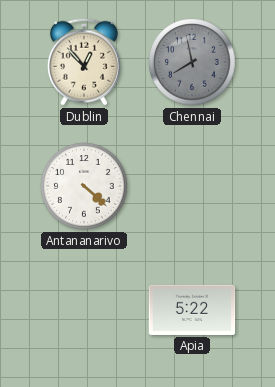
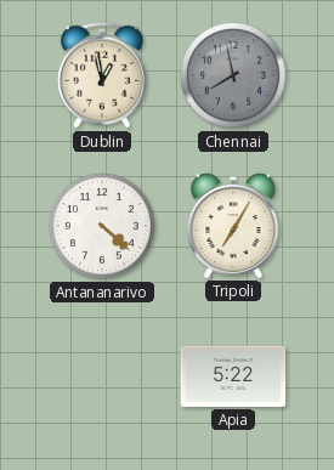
Dublin: 12:53 -> 12:58 (102, 75)
Tripoli: none -> 7:05 (233, 225)
